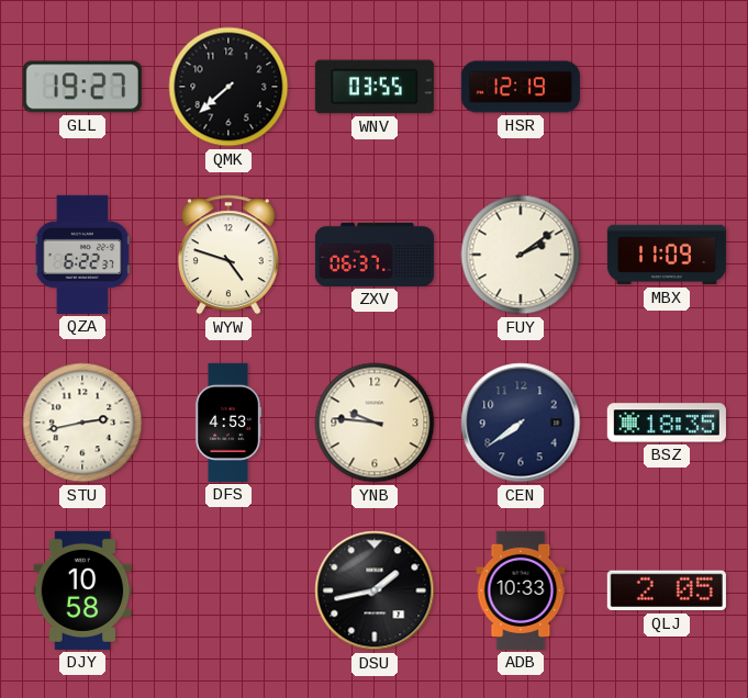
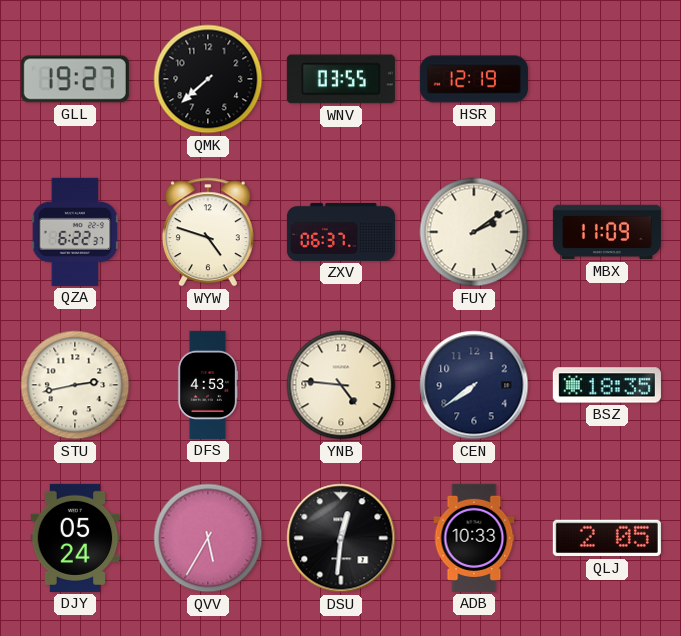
YNB: 9:46 -> 4:46 (341, 385)
DJY: 10:58 -> 05:24 (75, 538)
QVV: none -> 5:35 (208, 538)
DSU: 1:43 -> 12:31 (341, 538)
